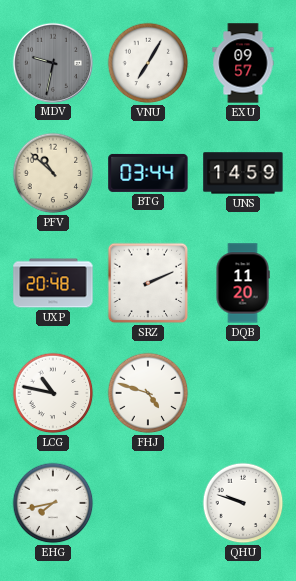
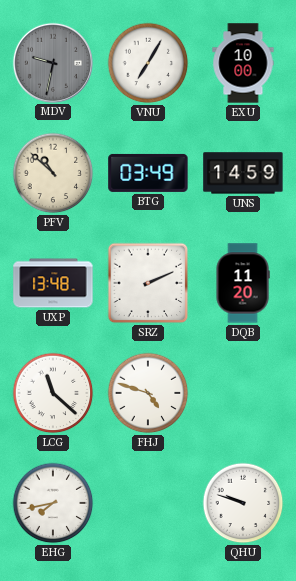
EXU: 09:57 -> 10:00 (243, 63)
BTG: 03:44 -> 03:49 (148, 173)
UXP: 20:48 -> 13:48 (53, 283)
LCG: 10:47 -> 11:22 (53, 393)
